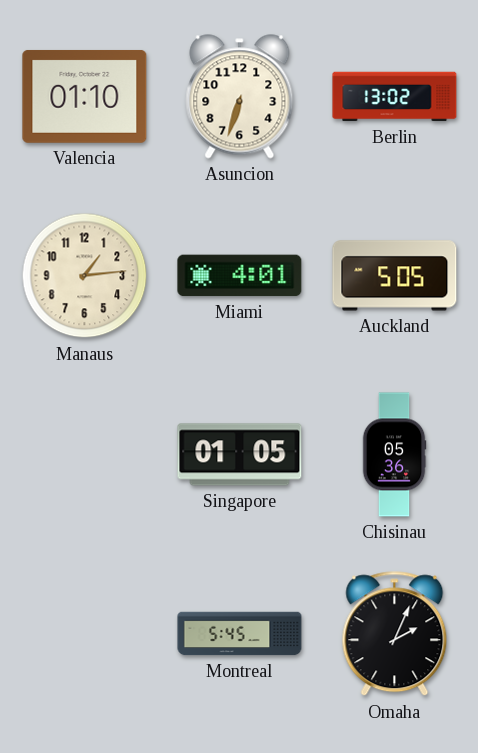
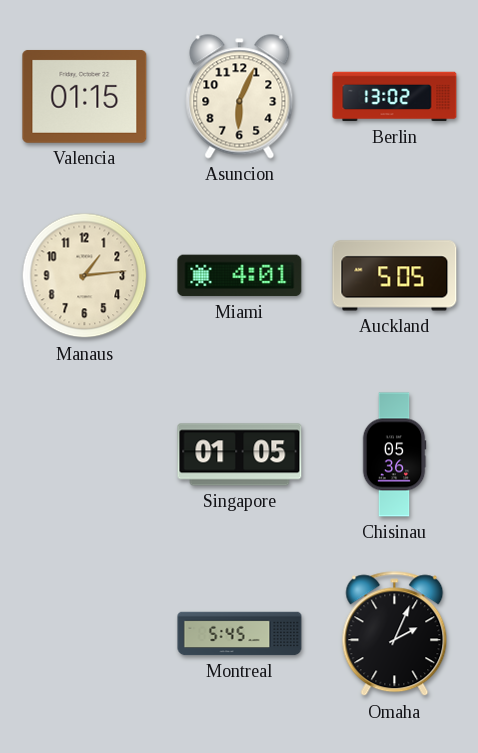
Valencia: 01:10 -> 01:15 (85, 96)
Asuncion: 6:33 -> 6:04 (240, 97)
